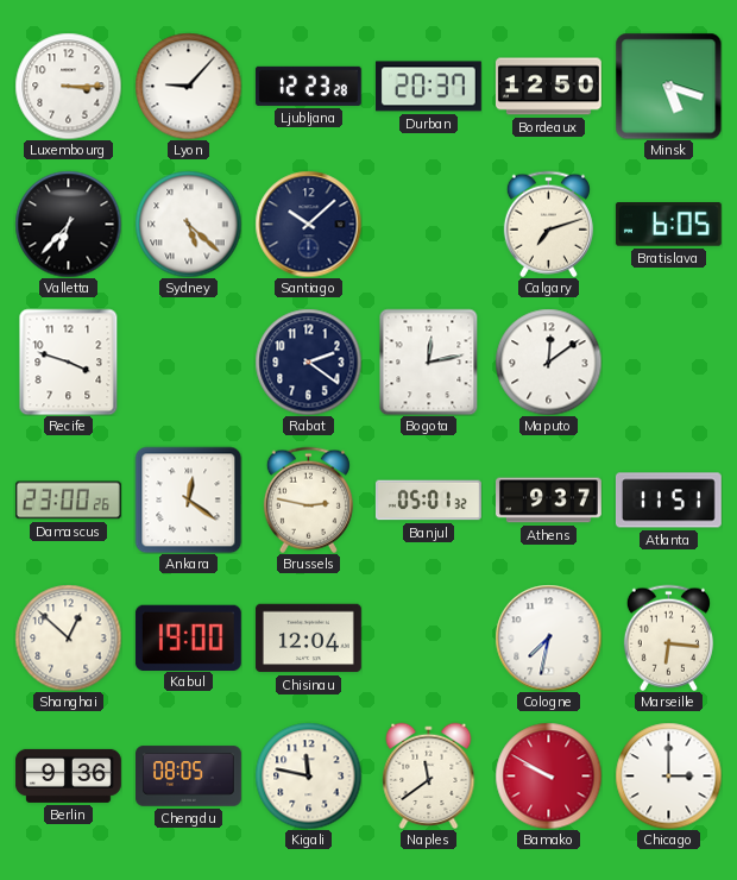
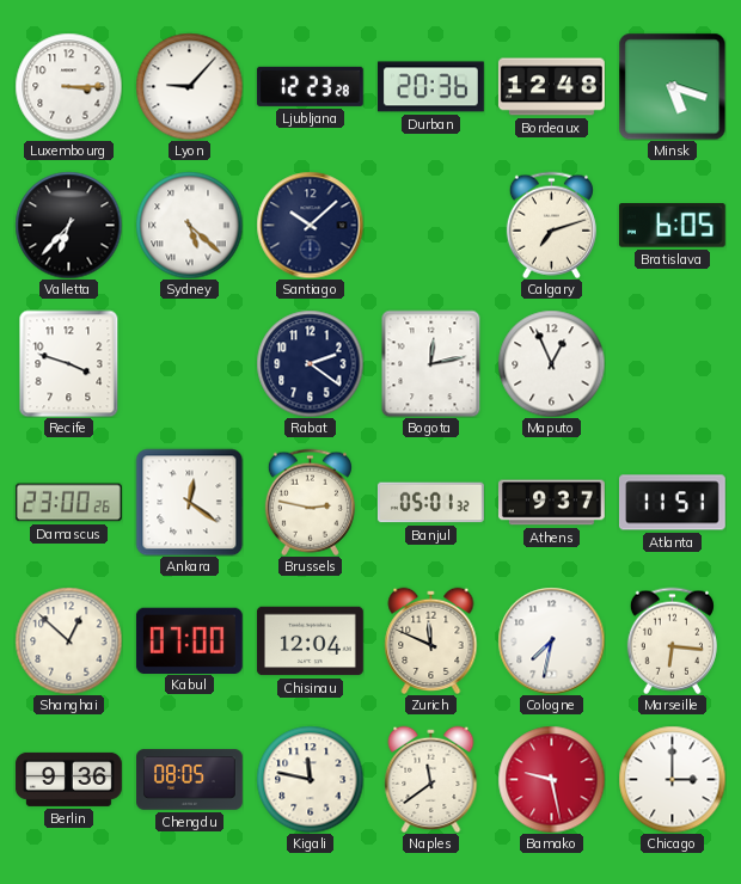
Durban: 20:37 -> 20:36 (430, 87)
Bordeaux: 12:50 -> 12:48 (551, 87)
Maputo: 12:09 -> 12:56 (551, 363)
Kabul: 19:00 -> 07:00 (189, 640)
Zurich: none -> 11:49 (431, 640)
Bamako: 9:50 -> 9:28 (551, 779)
